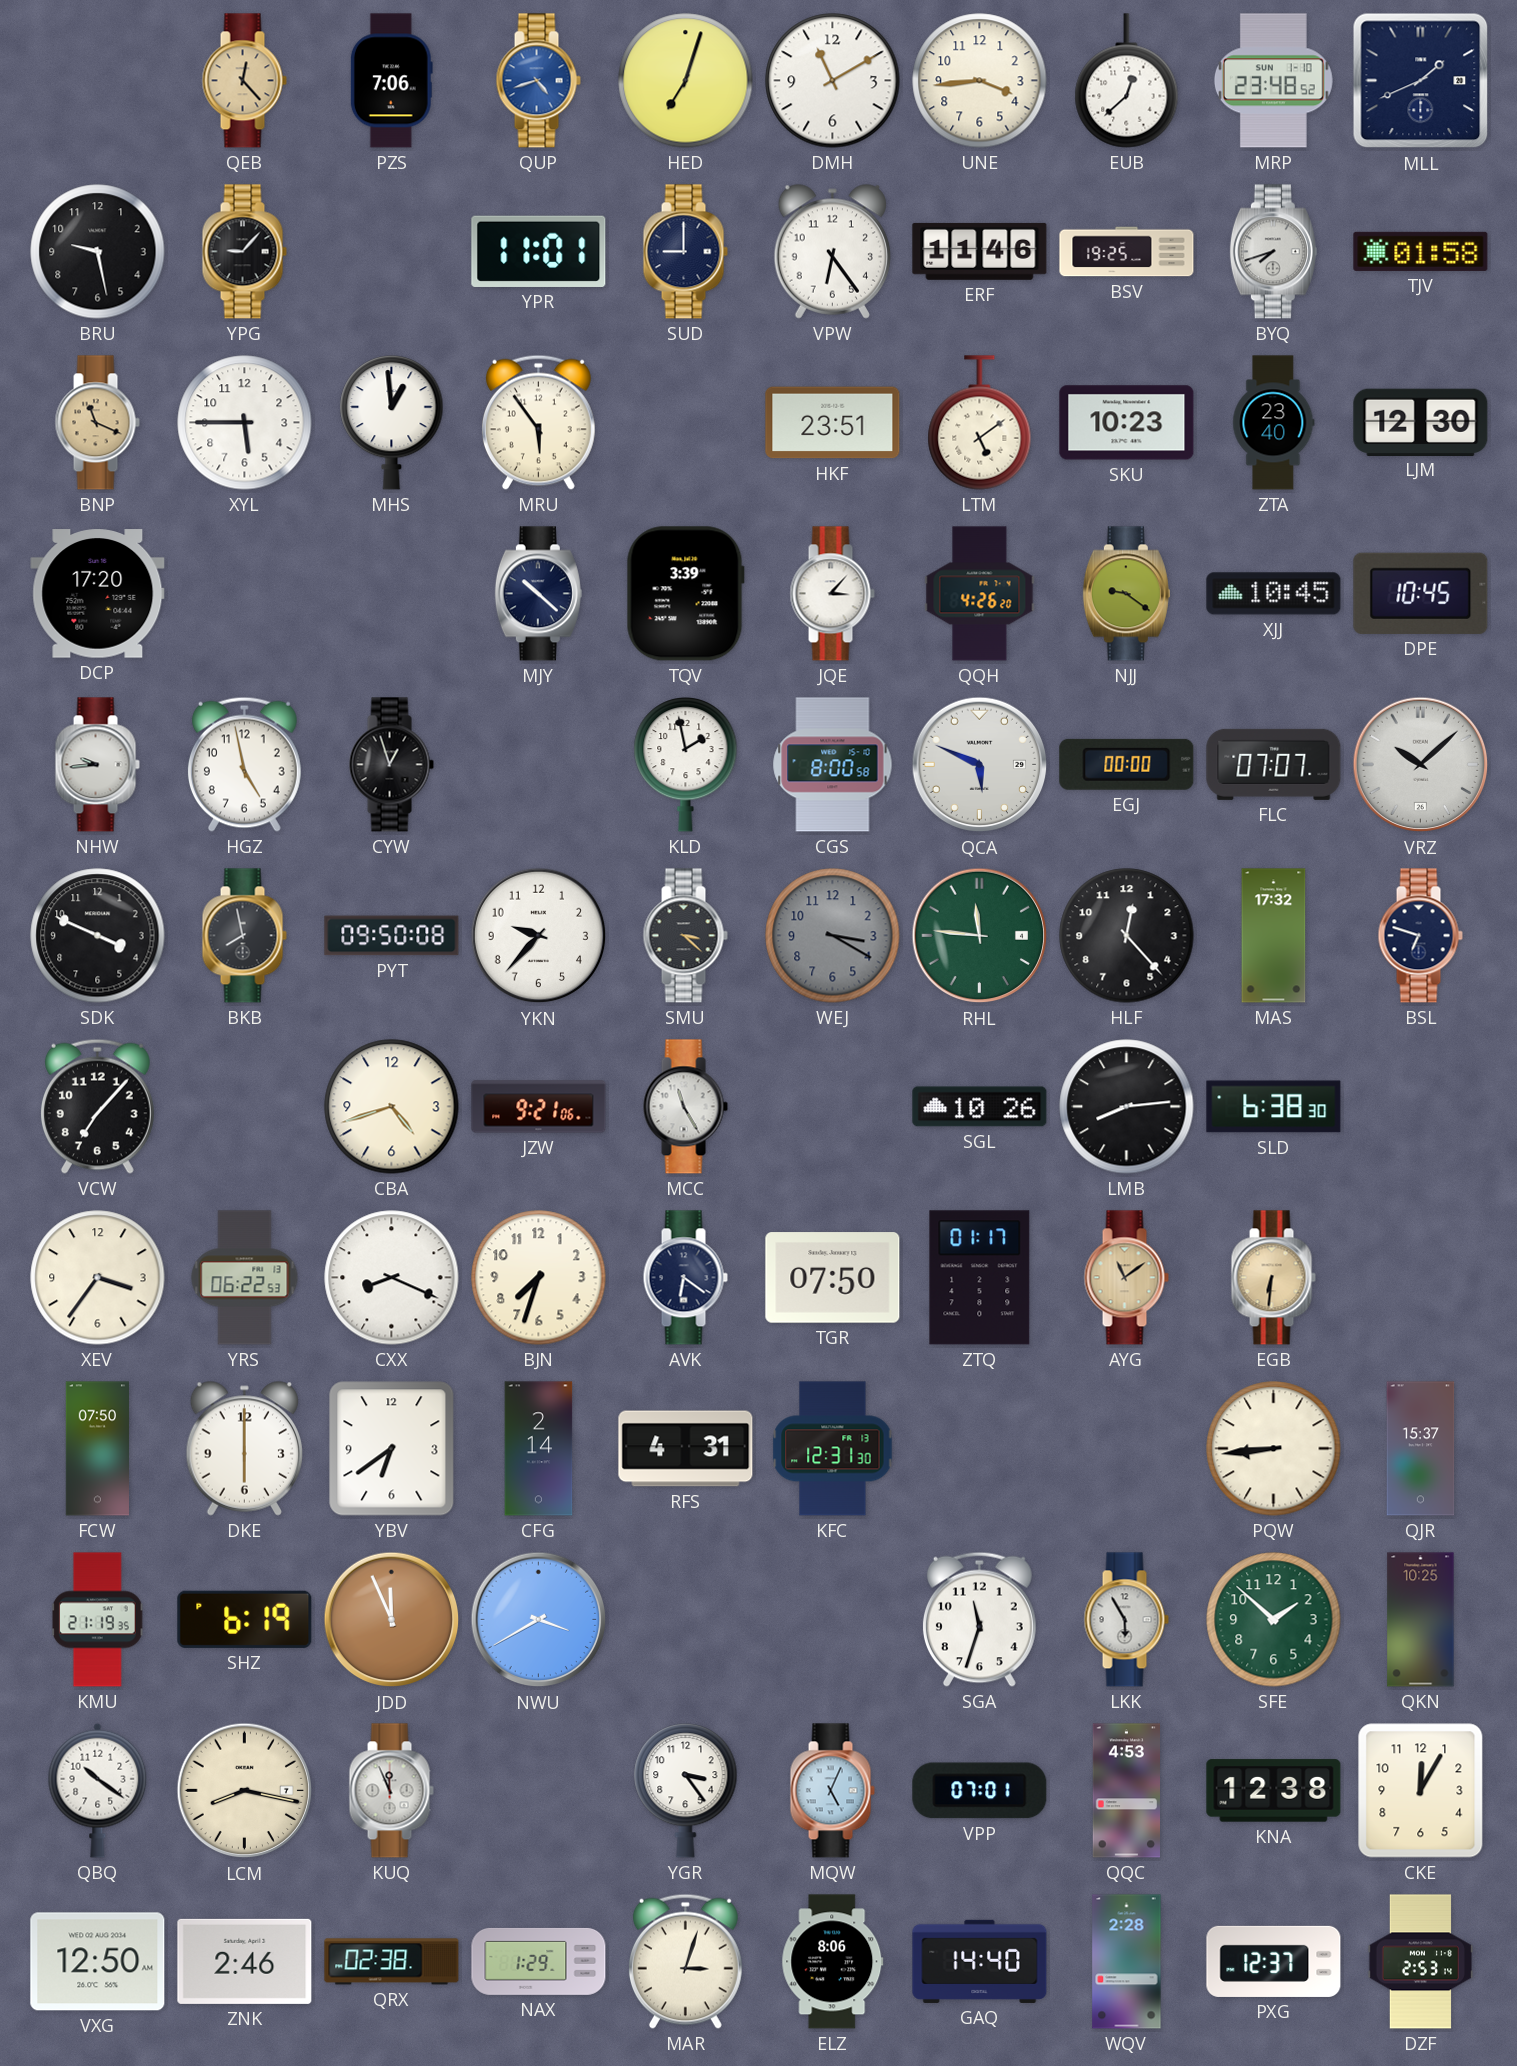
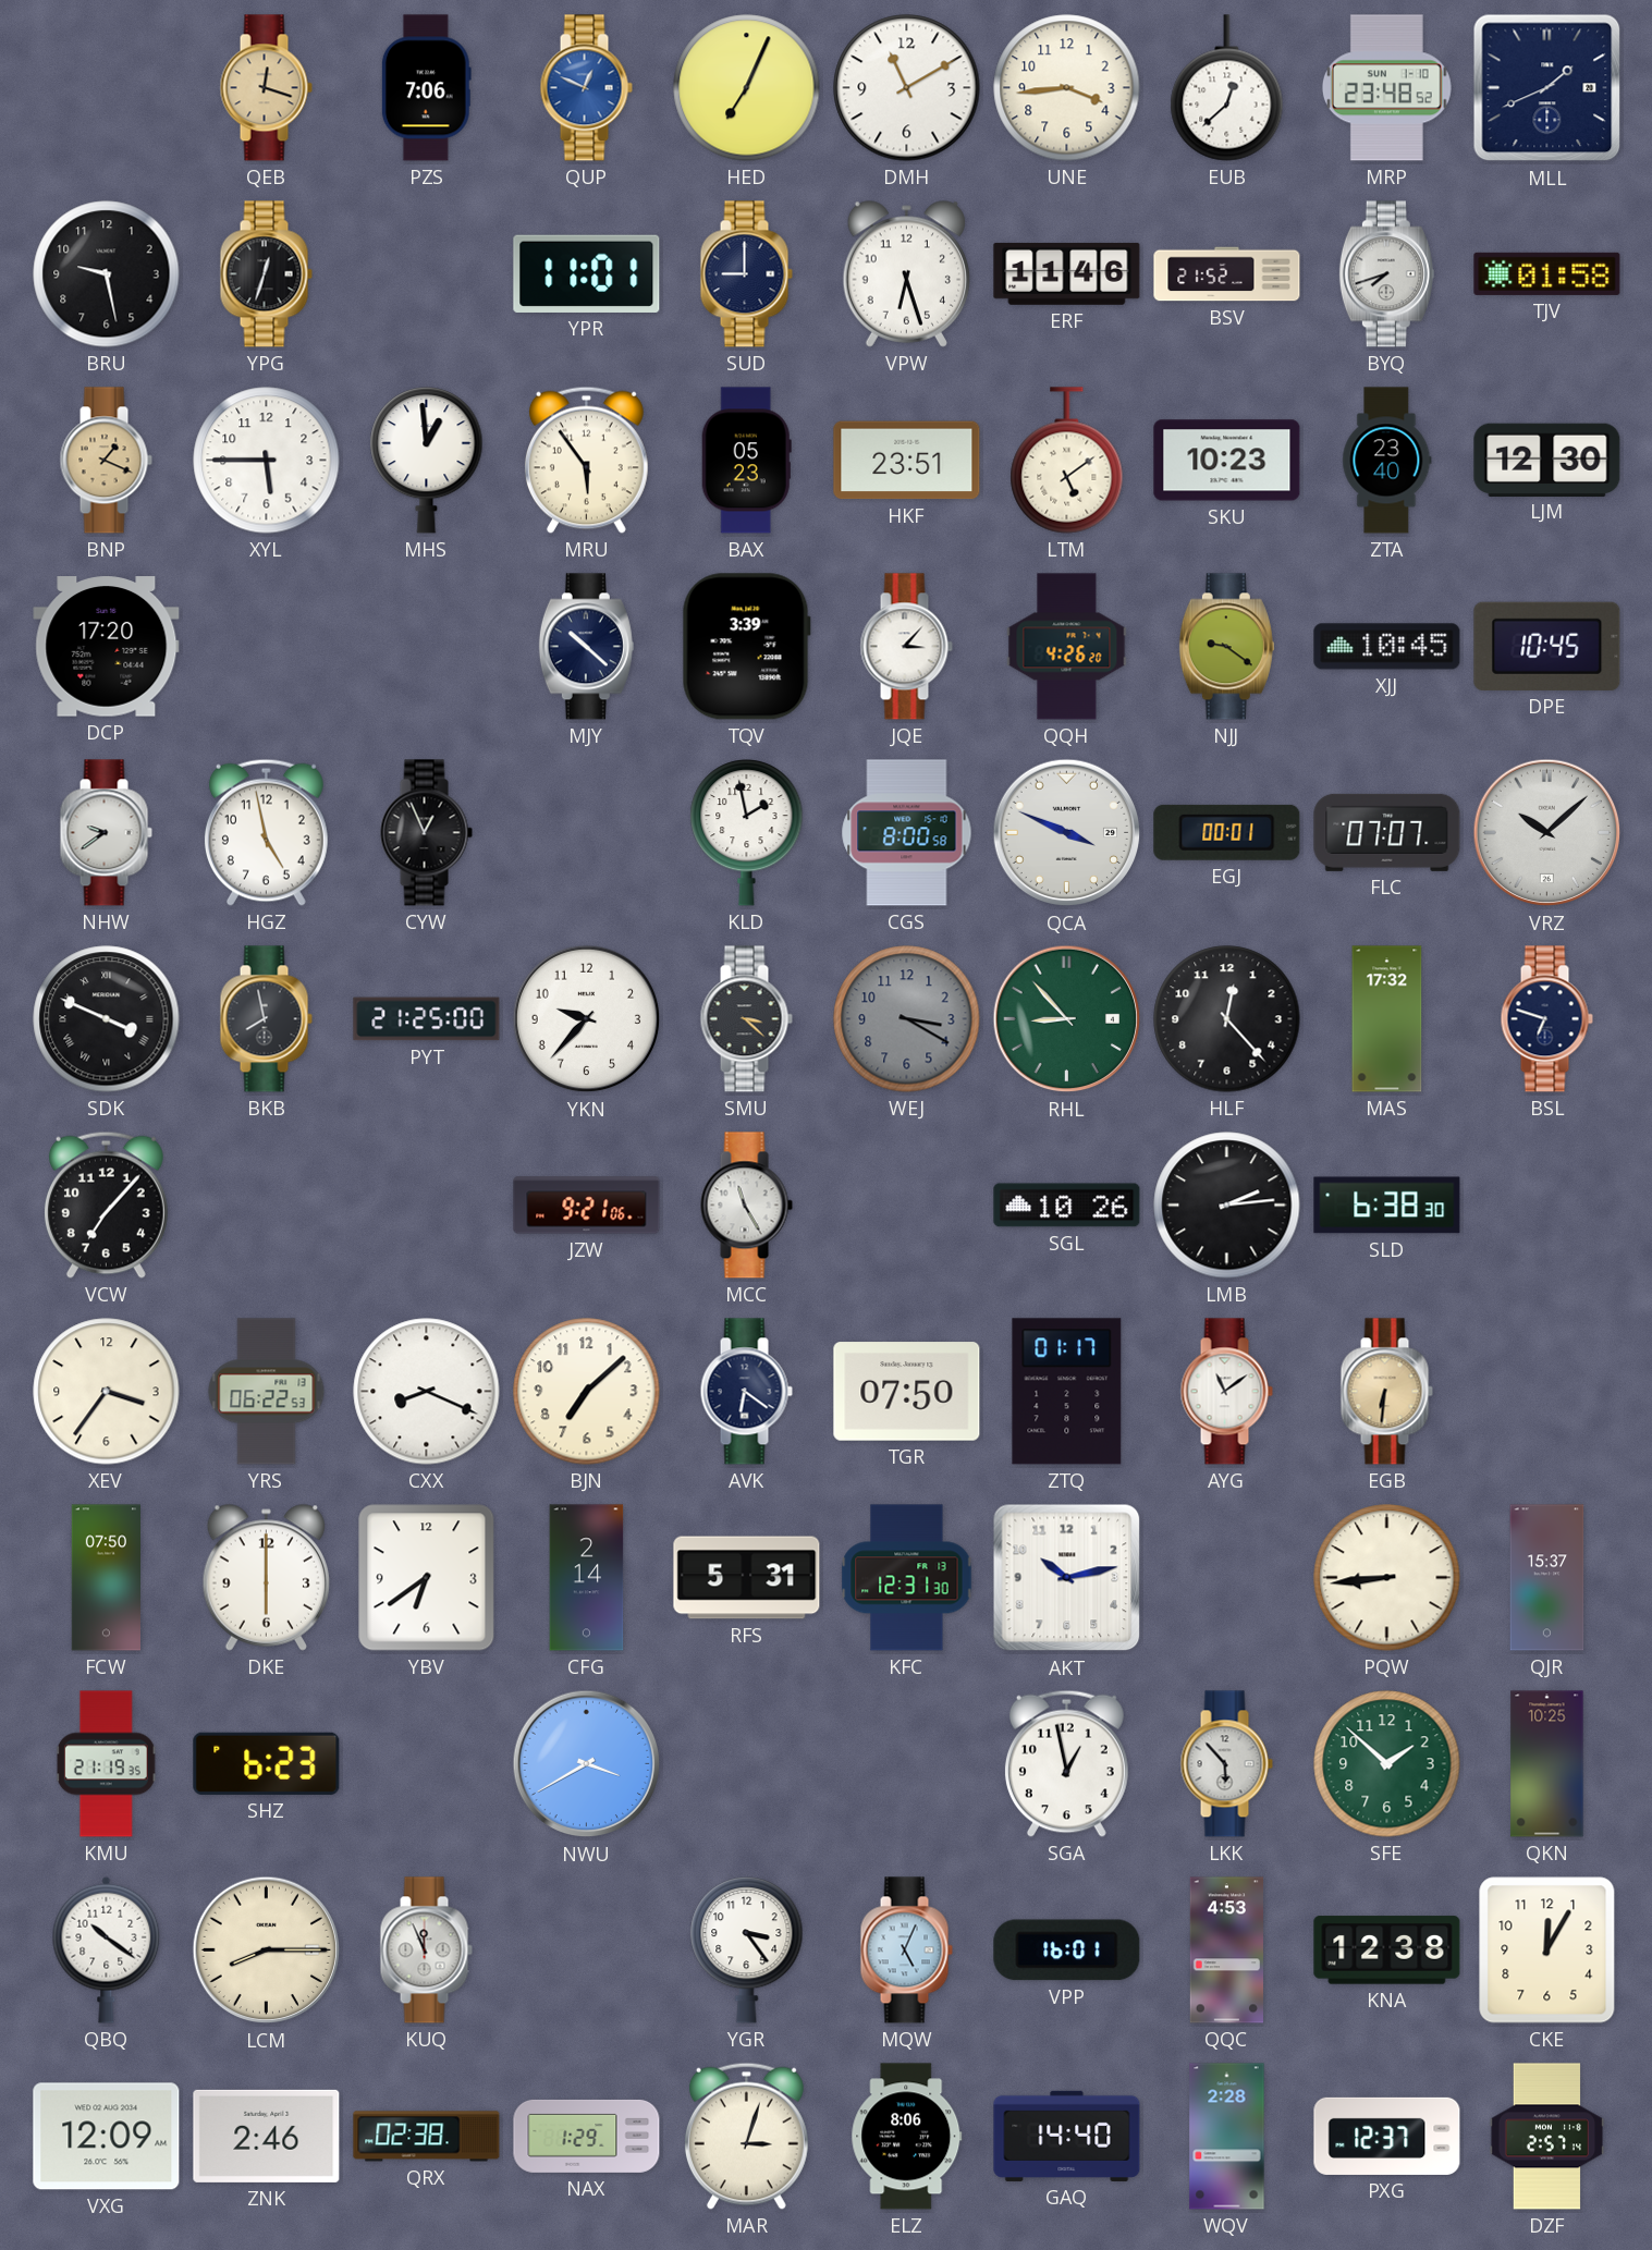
QEB: 12:23 -> 12:18 (266, 88)
QUP: 4:42 -> 12:49 (586, 88)
HED: 7:03 -> 7:04 (747, 88)
YPG: 9:07 -> 12:33 (266, 274)
VPW: 6:24 -> 6:27 (906, 273)
BSV: 19:25 -> 21:52 (1227, 274)
BNP: 11:19 -> 1:19 (106, 461)
BAX: none -> 05:23 (746, 461)
NHW: 9:44 -> 9:39 (106, 833)
CYW: 12:57 -> 12:56 (426, 833)
QCA: 5:49 -> 3:49 (1067, 833)
EGJ: 00:00 -> 00:01 (1227, 832)
SDK numerals: Arabic -> Roman (107, 1019)
PYT: 09:50 -> 21:25 (427, 1019)
RHL: 11:46 -> 8:53 (1067, 1019)
CBA: 4:42 -> none (392, 1107)
LMB: 8:14 -> 2:14 (1227, 1206)
BJN: 7:33 -> 7:08 (587, 1392)
AYG dial: champagne -> white (1226, 1392)
RFS: 4:31 -> 5:31 (747, 1578)
AKT: none -> 10:13 (1067, 1578)
SHZ: 6:19 -> 6:23 (267, 1763)
JDD: 11:56 -> none (392, 1620)
SGA: 11:33 -> 12:58 (1066, 1763)
LKK: 5:55 -> 5:53 (1226, 1764)
LCM: 8:17 -> 8:15 (267, 1951)
VPP: 07:01 -> 16:01 (1067, 1951)
VXG: 12:50 -> 12:09 (107, 2137)
DZF: 2:53 -> 2:57 (1546, 2137)
